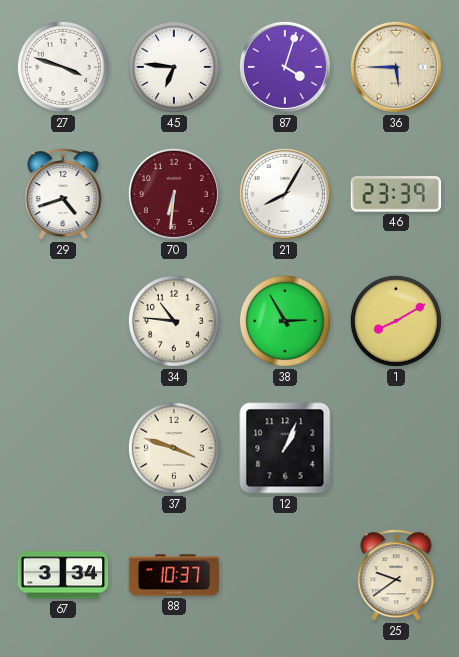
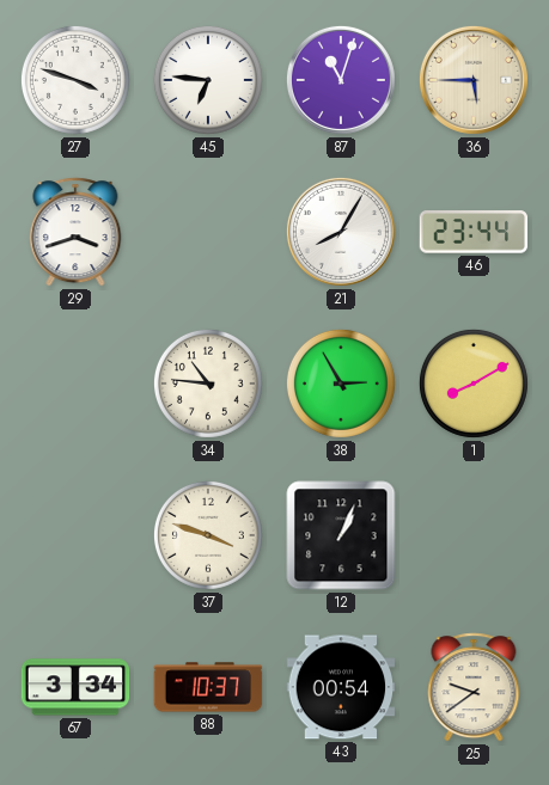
87: 4:03 -> 11:03 (341, 80)
29: 4:42 -> 3:42 (75, 232)
70: 6:31 -> none (174, 194)
46: 23:39 -> 23:44 (474, 232)
43: none -> 00:54 (341, 687)
